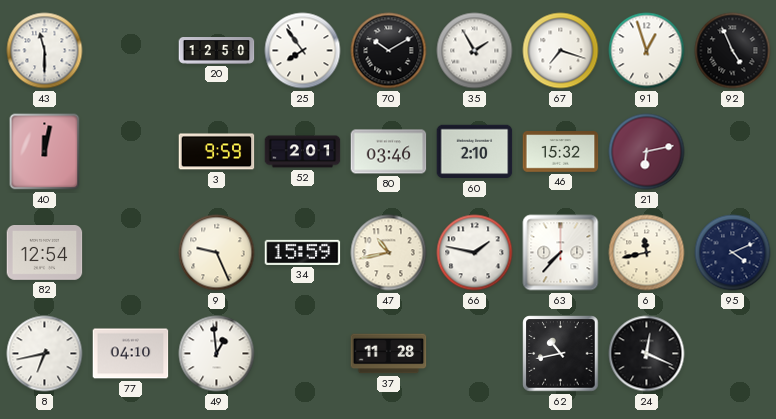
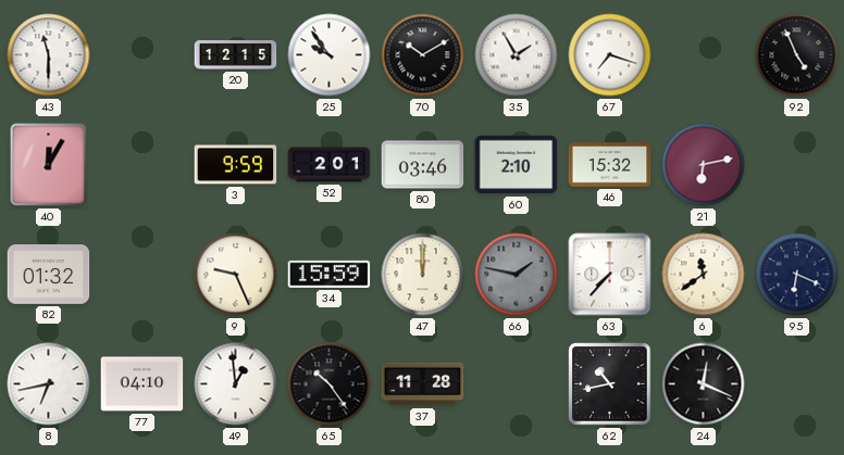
20: 12:50 -> 12:15 (236, 55)
25: 7:54 -> 9:54 (330, 55)
91: 12:57 -> none (647, 51)
40: 12:02 -> 12:05 (49, 165)
82: 12:54 -> 01:32 (49, 275)
47: 10:43 -> 12:00 (423, 275)
66 dial: white -> grey (517, 275)
6: 11:43 -> 11:39 (704, 275)
95: 4:11 -> 6:19 (797, 275)
65: none -> 10:24 (330, 384)
